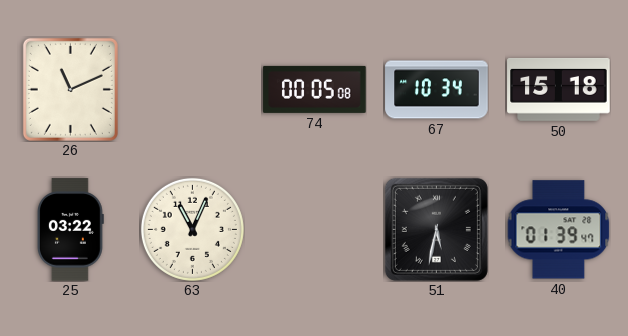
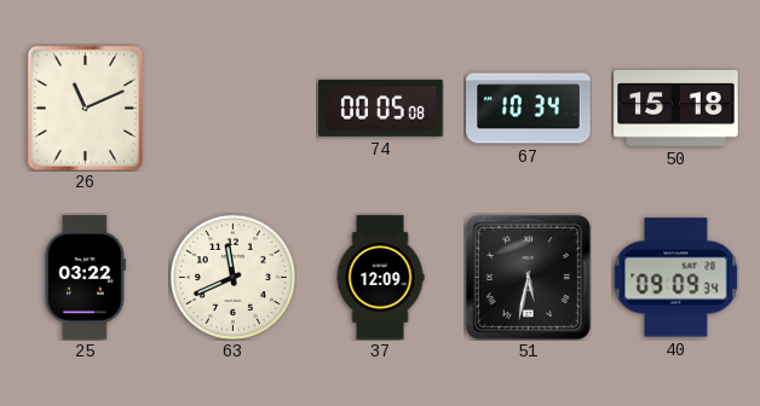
63: 11:04 -> 11:41 (232, 277)
37: none -> 12:09 (380, 278)
40: 01:39 -> 09:09 (675, 278)
